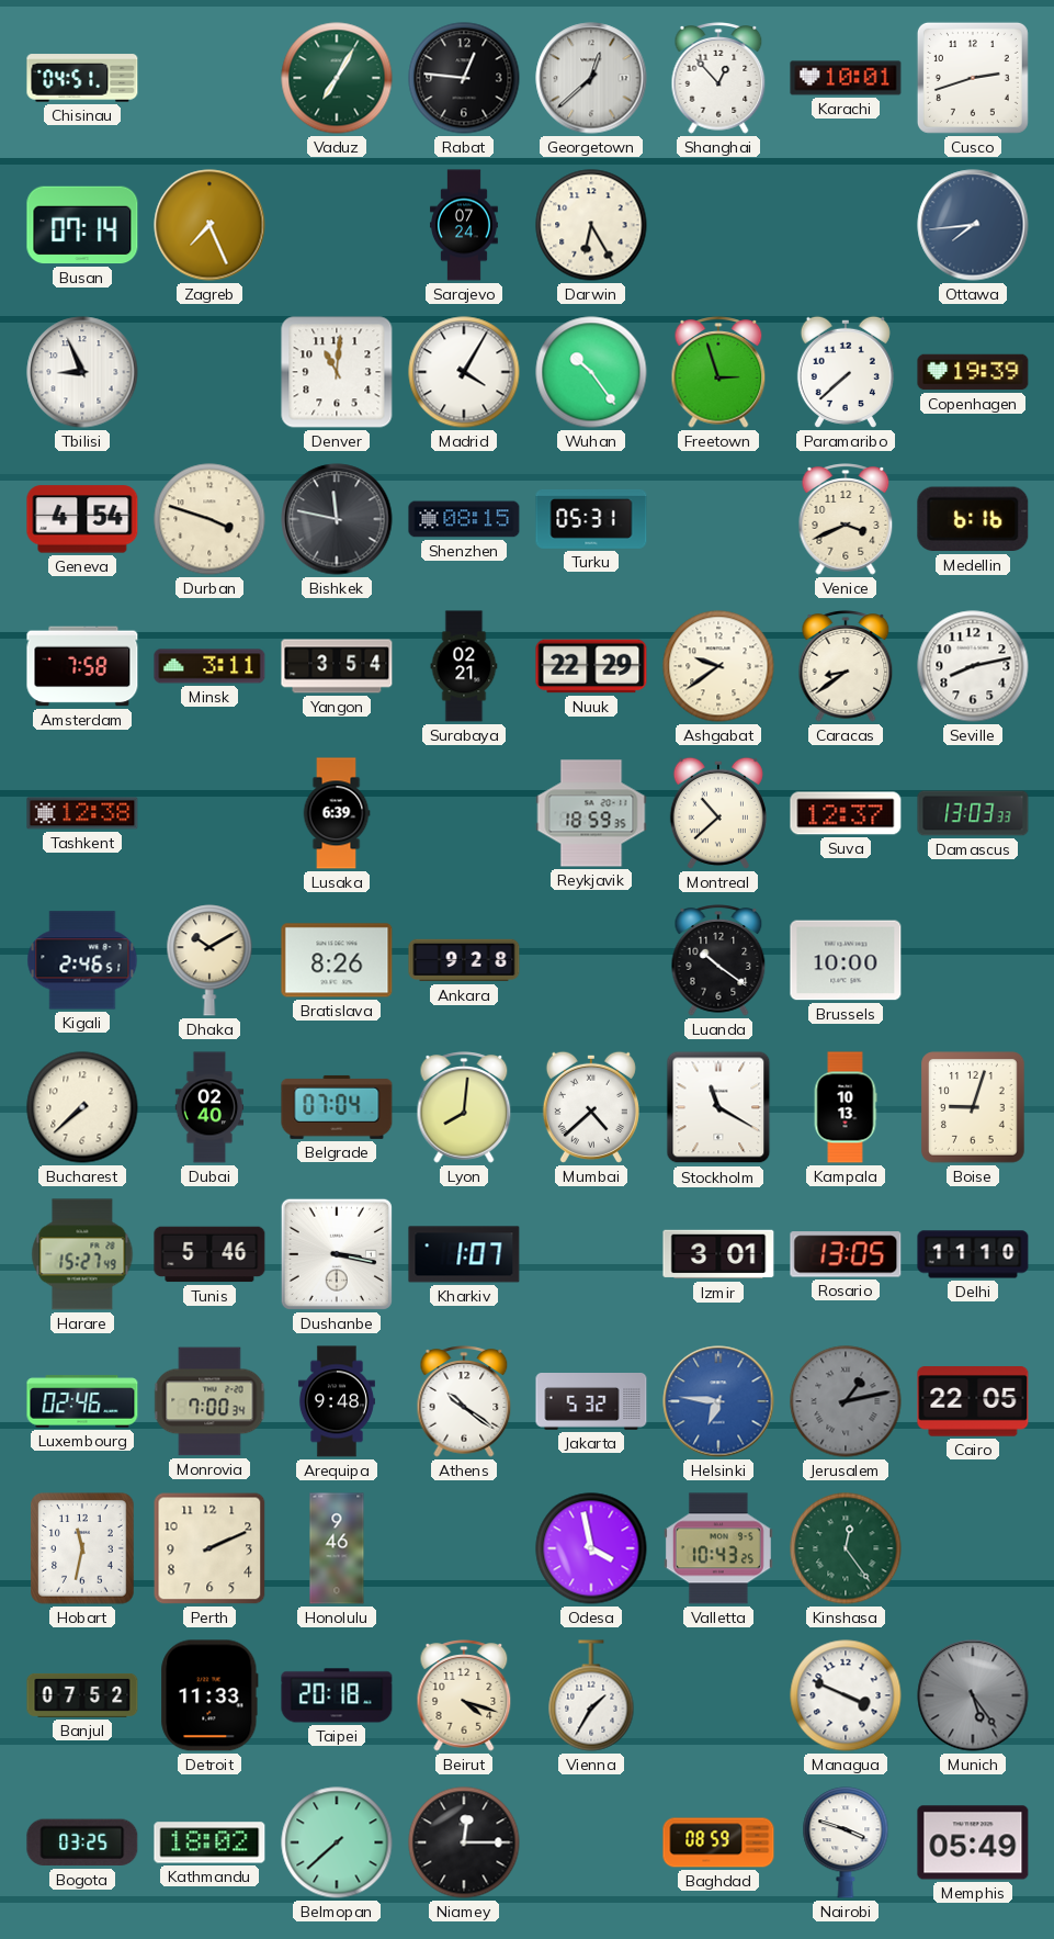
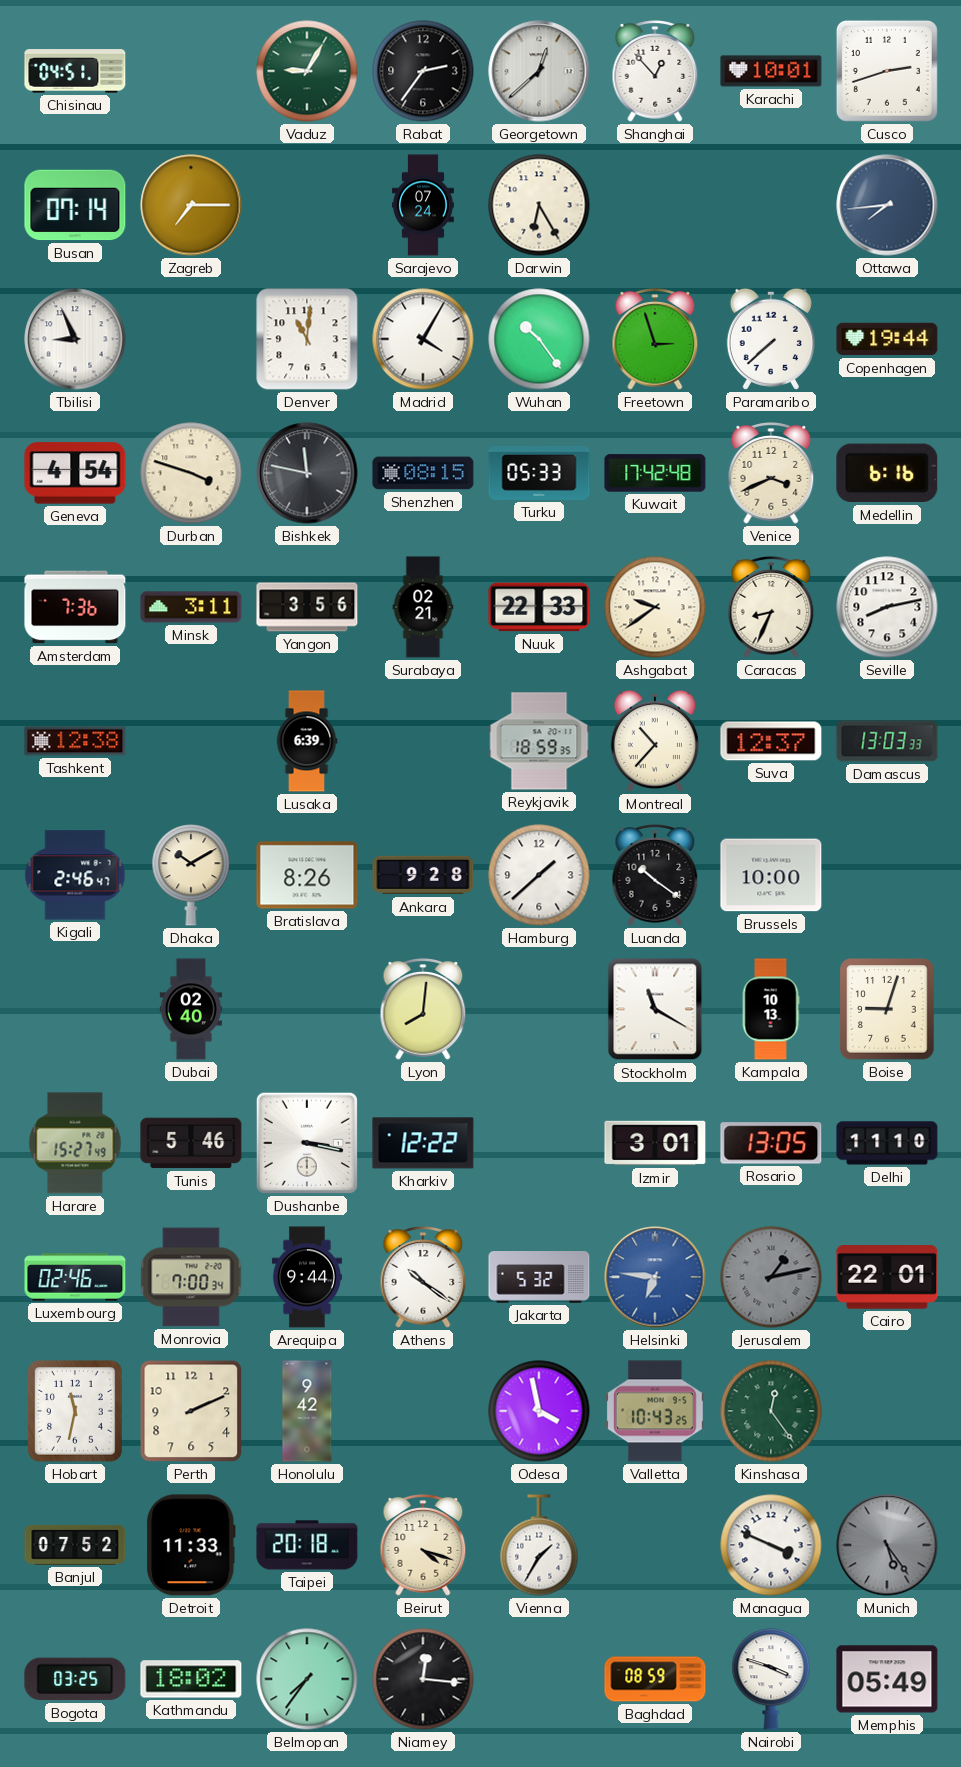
Vaduz: 7:05 -> 9:05 (307, 71)
Rabat: 12:46 -> 2:36 (423, 71)
Zagreb: 7:26 -> 7:15 (191, 205)
Copenhagen: 19:39 -> 19:44 (887, 339)
Turku: 05:31 -> 05:33 (539, 473)
Kuwait: none -> 17:42 (655, 473)
Amsterdam: 7:58 -> 7:36 (75, 607)
Yangon: 3:54 -> 3:56 (307, 607)
Nuuk: 22:29 -> 22:33 (539, 607)
Caracas: 8:39 -> 8:34 (771, 607)
Montreal: 10:38 -> 10:37 (655, 741)
Kigali: 2:46:51 -> 2:46:47 (75, 875)
Hamburg: none -> 1:38 (539, 875)
Bucharest: 7:38 -> none (82, 1107)
Belgrade: 07:04 -> none (337, 1107)
Mumbai: 4:38 -> none (591, 1107)
Kharkiv: 1:07 -> 12:22 (423, 1143)
Arequipa: 9:48 -> 9:44 (307, 1277)
Cairo: 22:05 -> 22:01 (887, 1277)
Honolulu: 9:46 -> 9:42 (307, 1411)
Belmopan: 7:38 -> 7:36 (307, 1679)
Niamey: 12:15 -> 12:16 (423, 1679)
